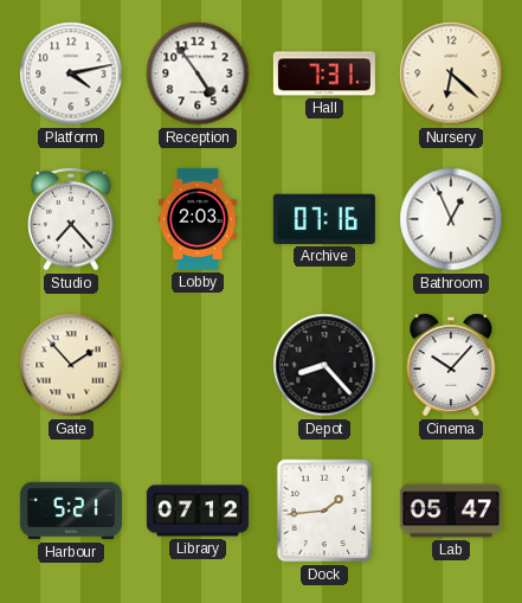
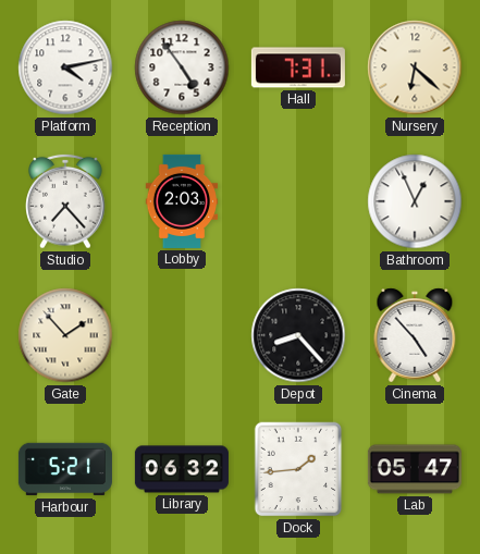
Archive: 07:16 -> none (324, 219)
Cinema: 10:07 -> 4:53 (415, 335)
Library: 07:12 -> 06:32 (182, 469)
